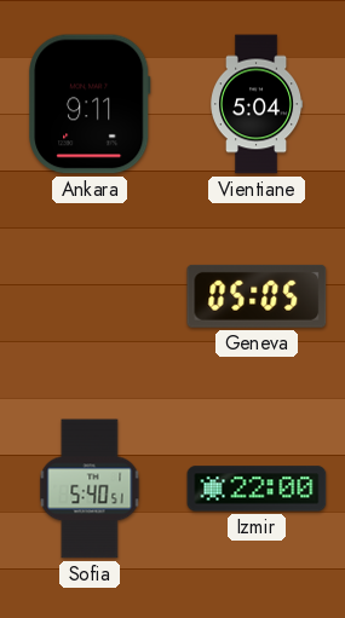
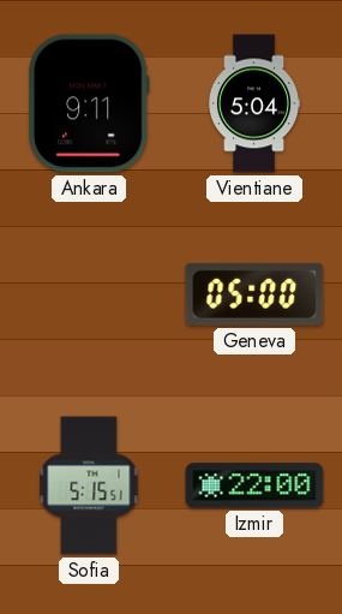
Geneva: 05:05 -> 05:00 (254, 294)
Sofia: 5:40 -> 5:15 (89, 485)
